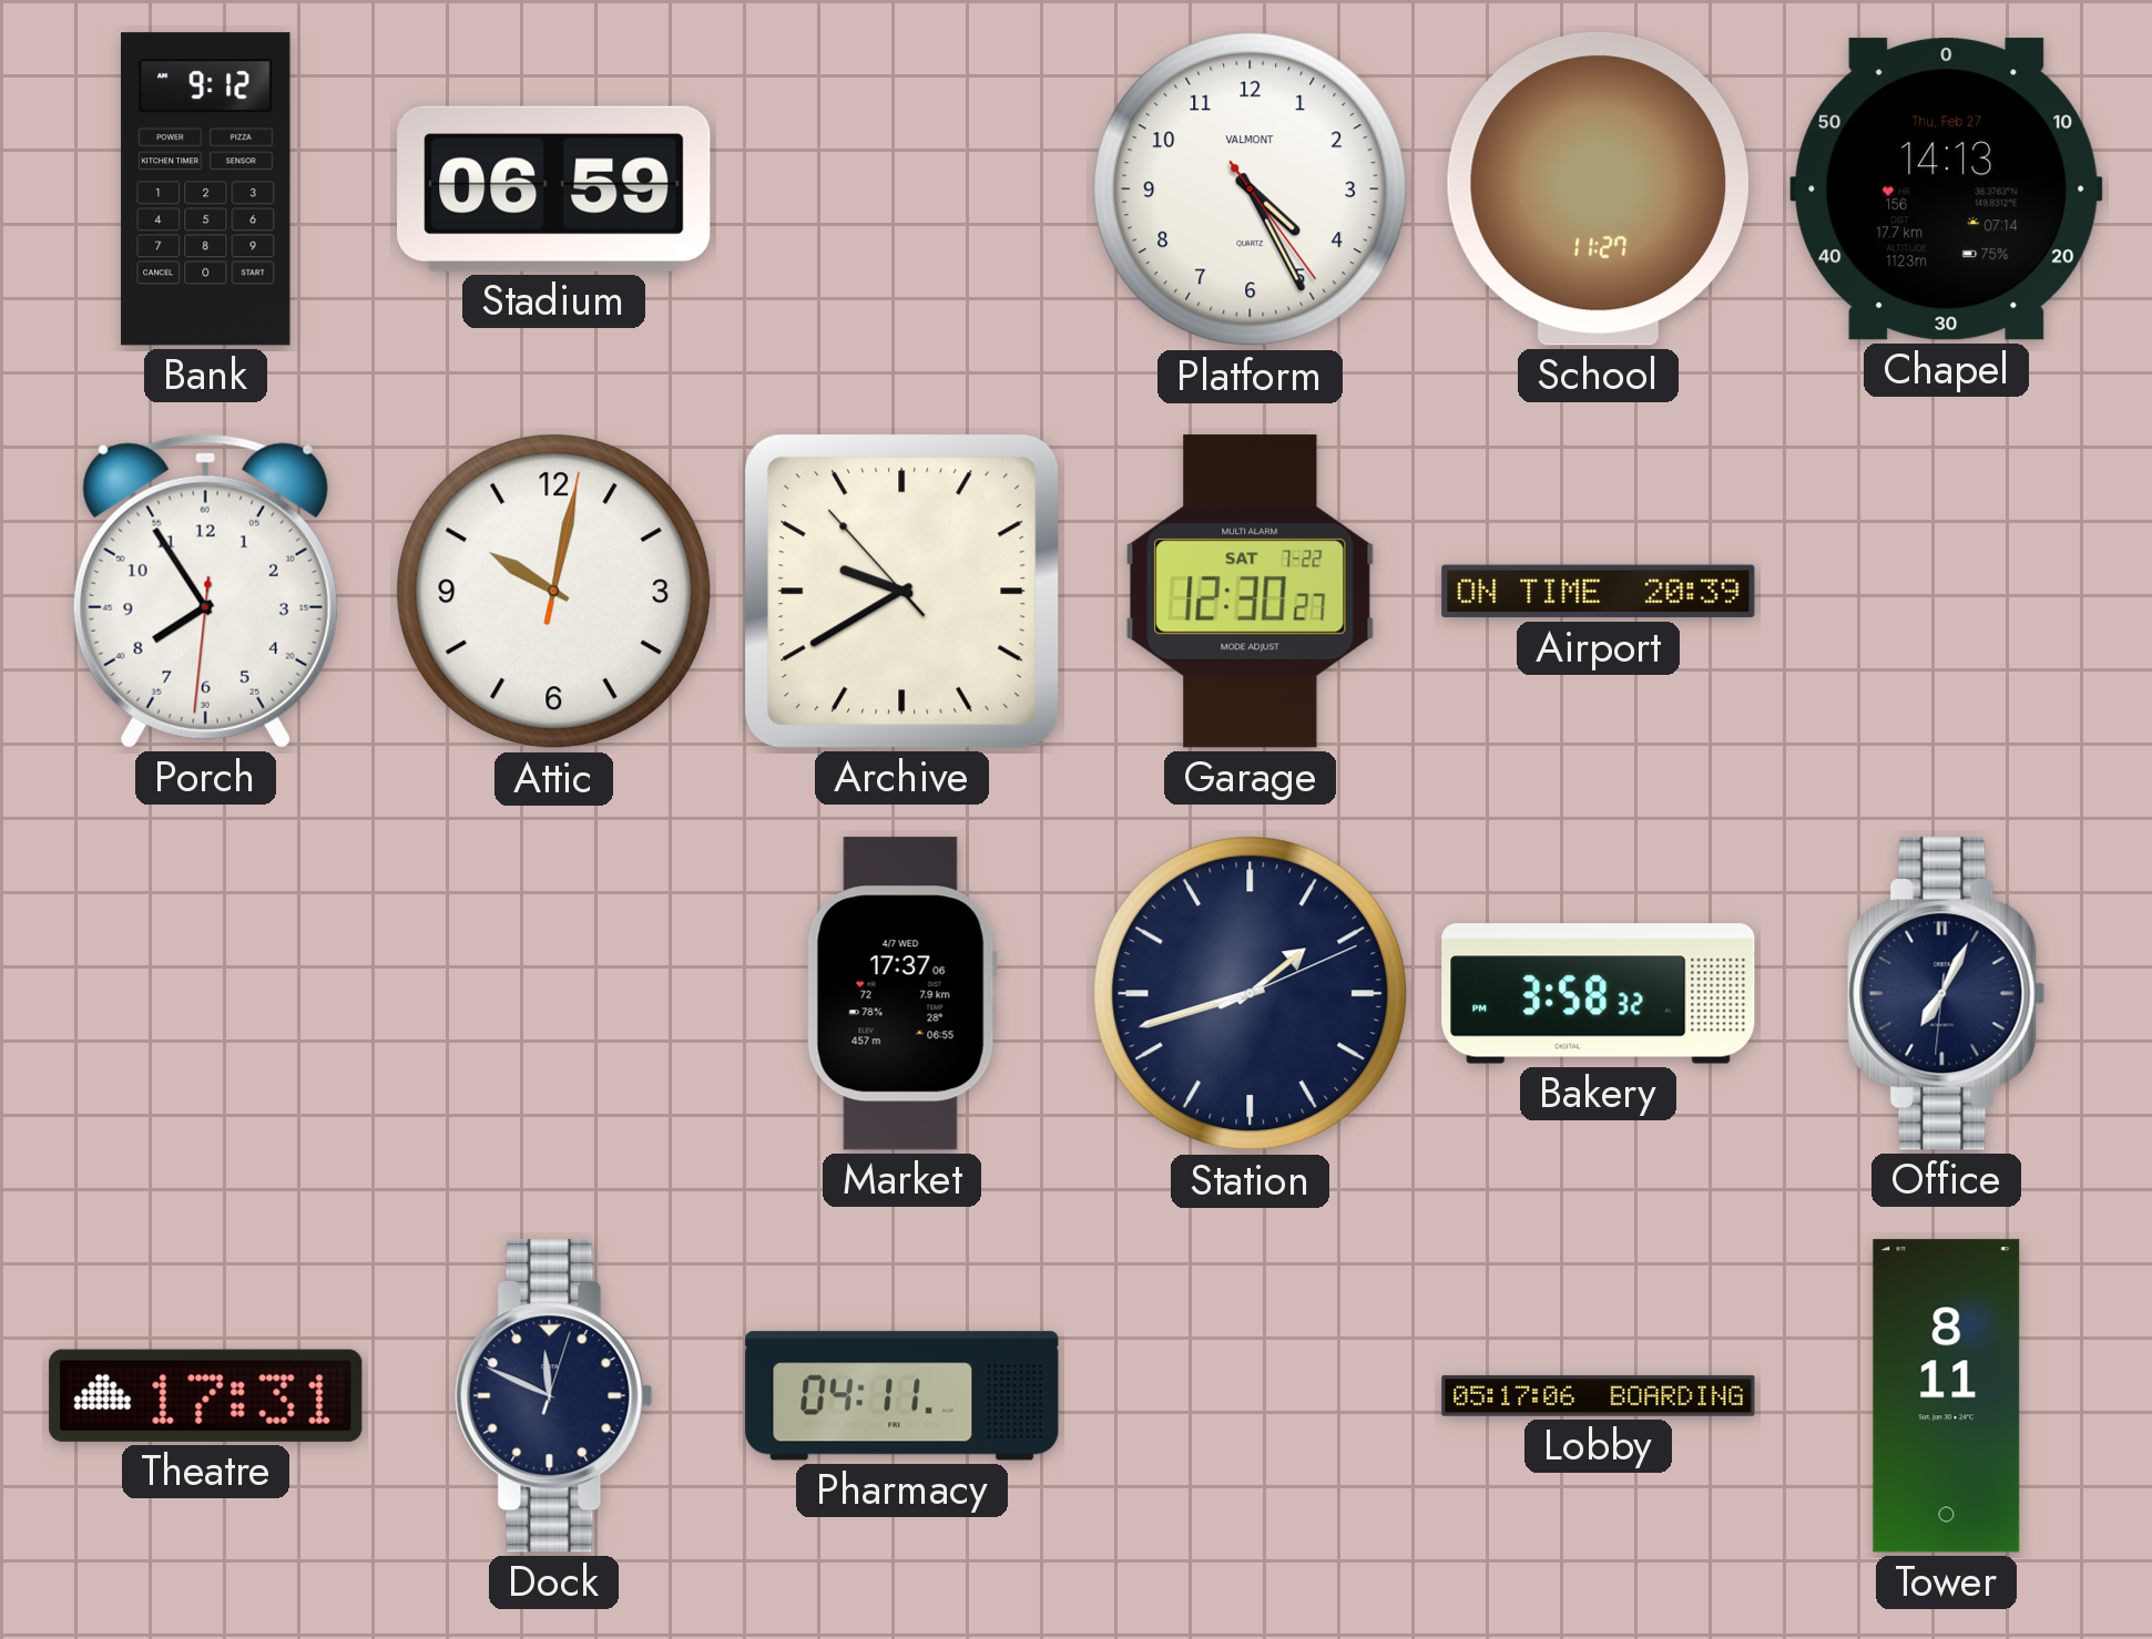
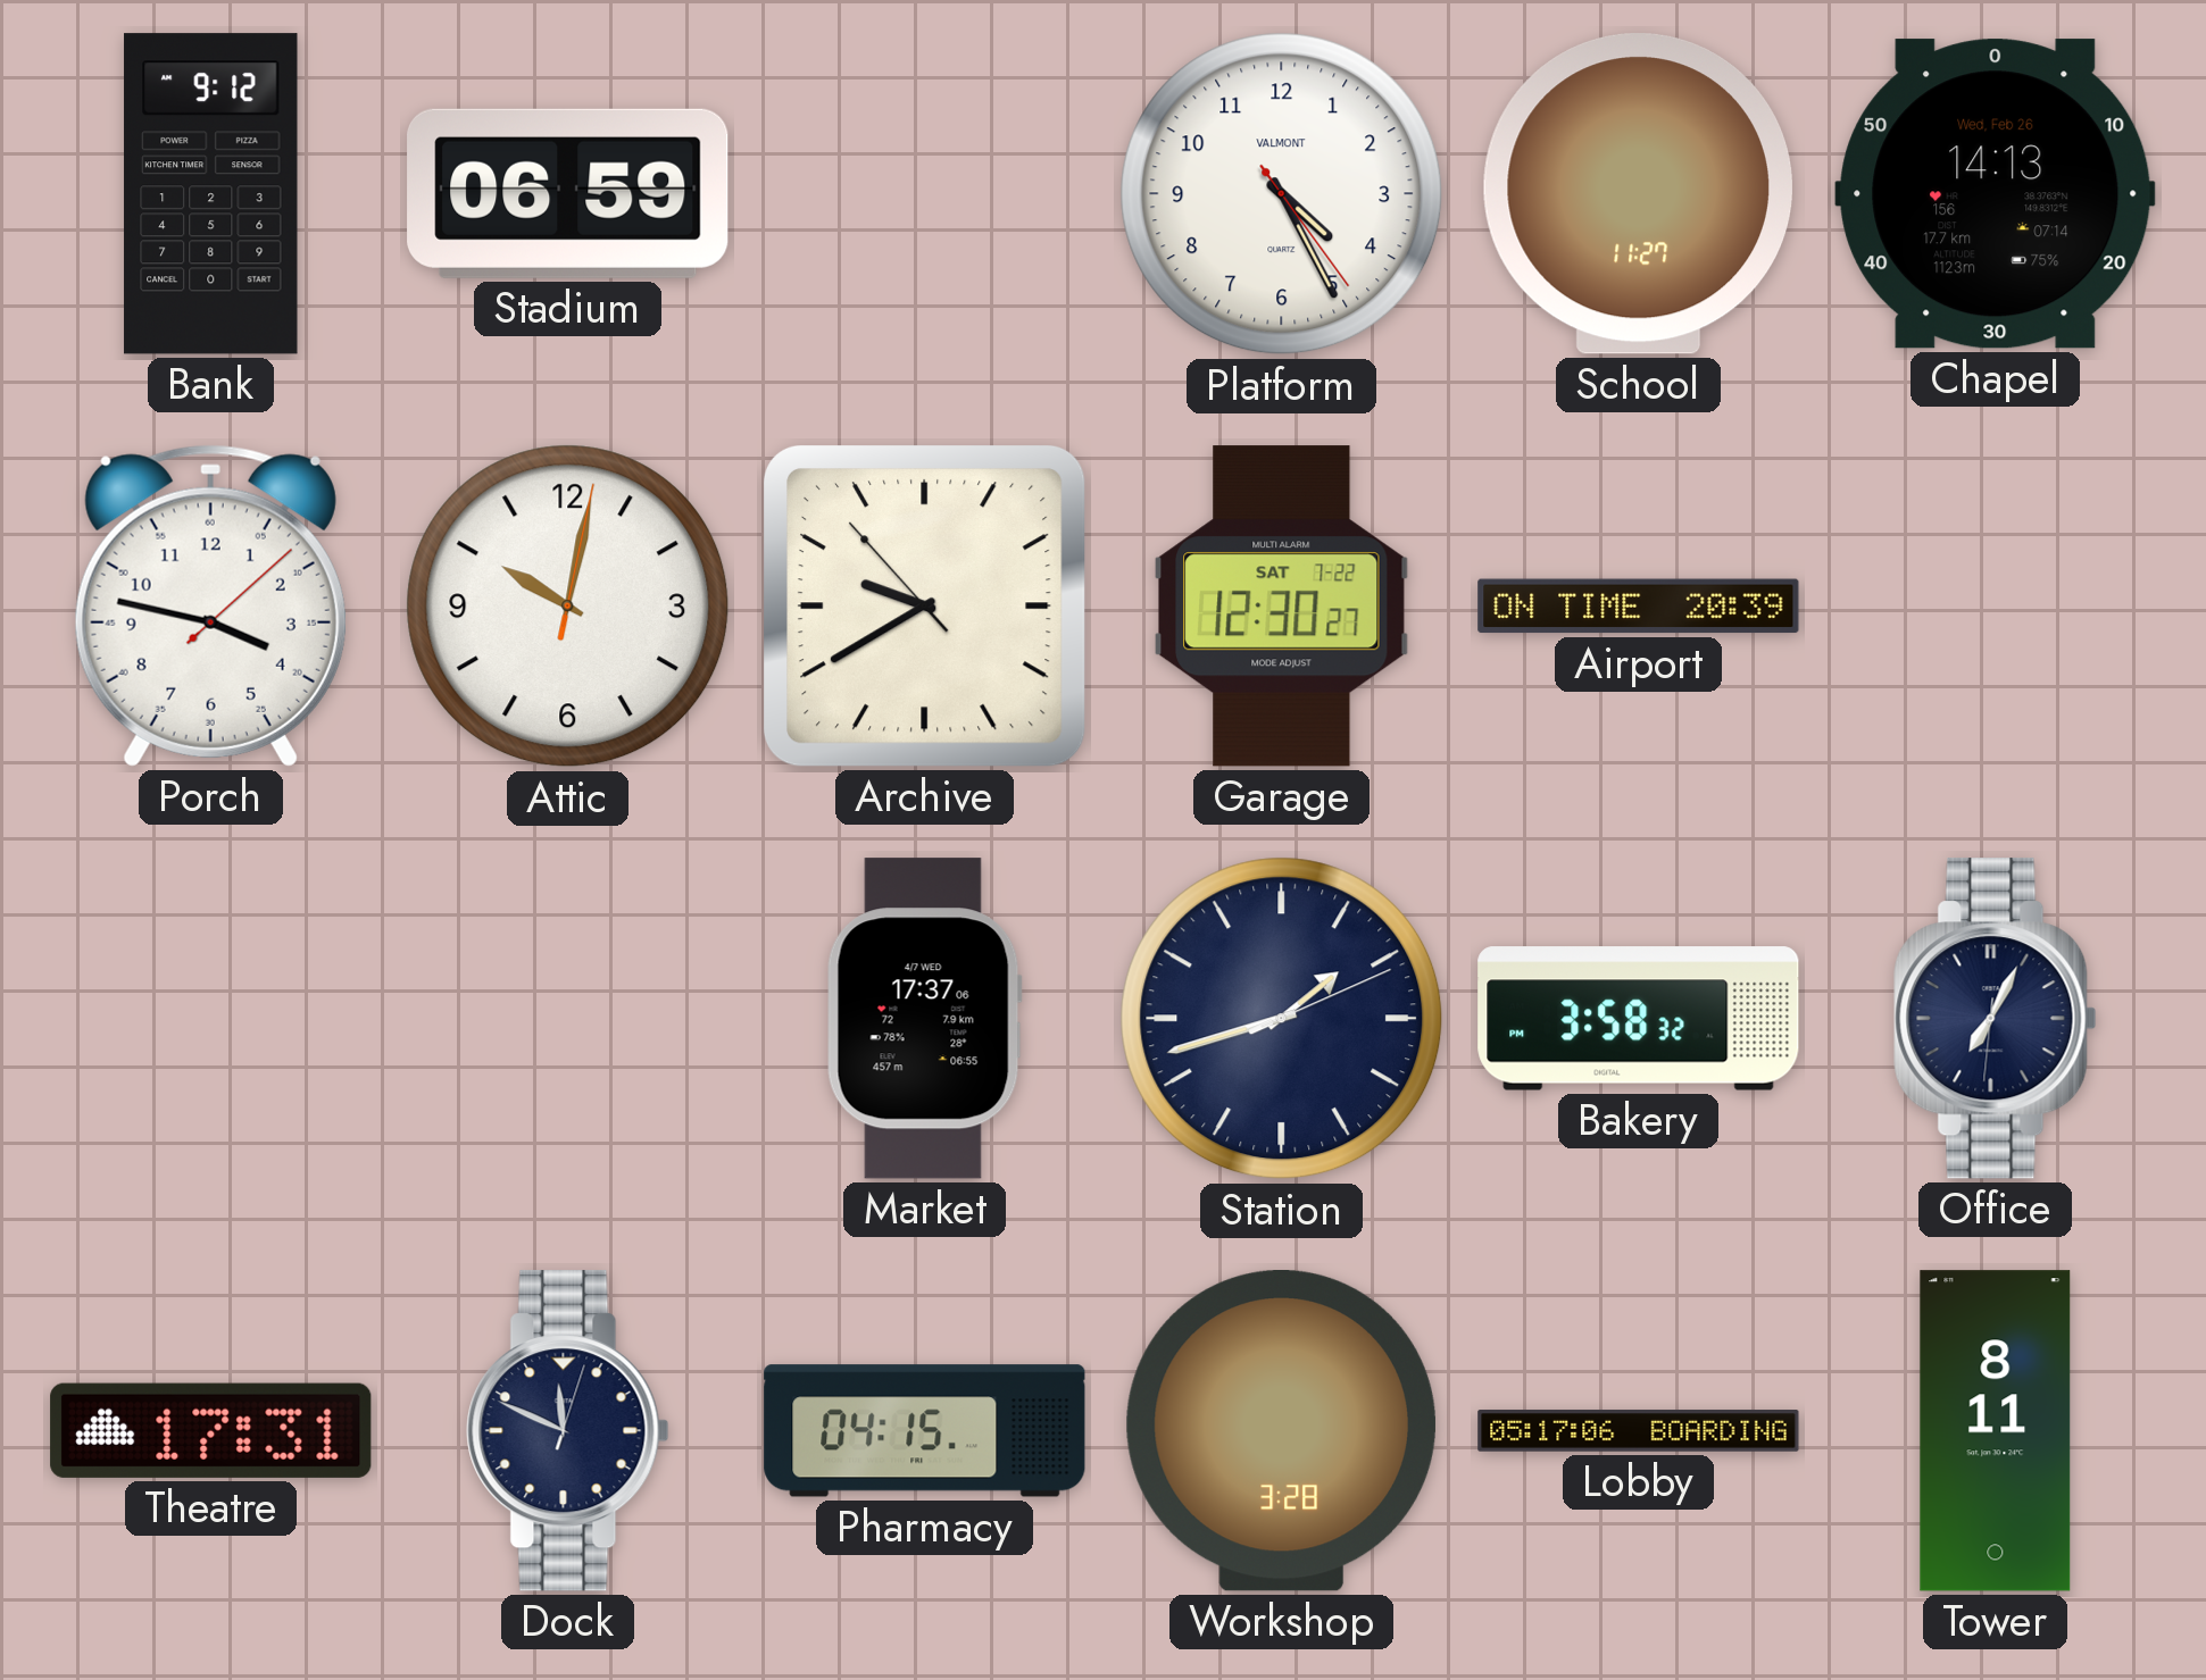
Chapel date: Thu, Feb 27 -> Wed, Feb 26 (1996, 194)
Porch: 7:54 -> 3:47 (210, 605)
Pharmacy: 04:11 -> 04:15 (925, 1431)
Workshop: none -> 3:28 (1281, 1431)
